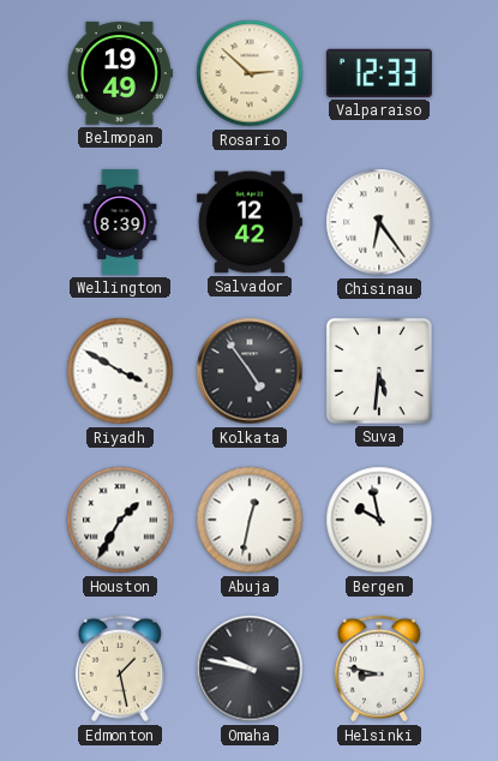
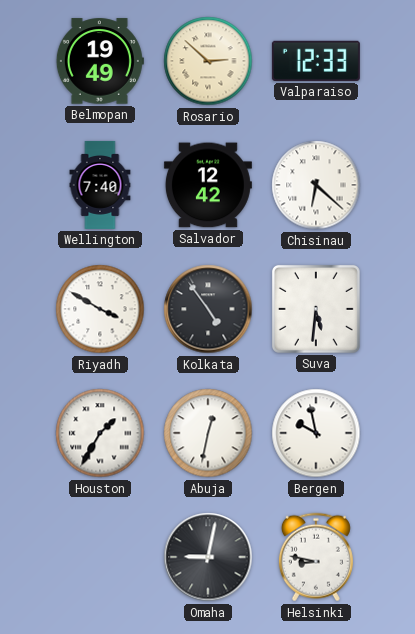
Wellington: 8:39 -> 7:40 (100, 185)
Chisinau: 6:24 -> 6:22 (316, 185)
Edmonton: 1:28 -> none (120, 669)
Omaha: 9:47 -> 9:02 (208, 557)
